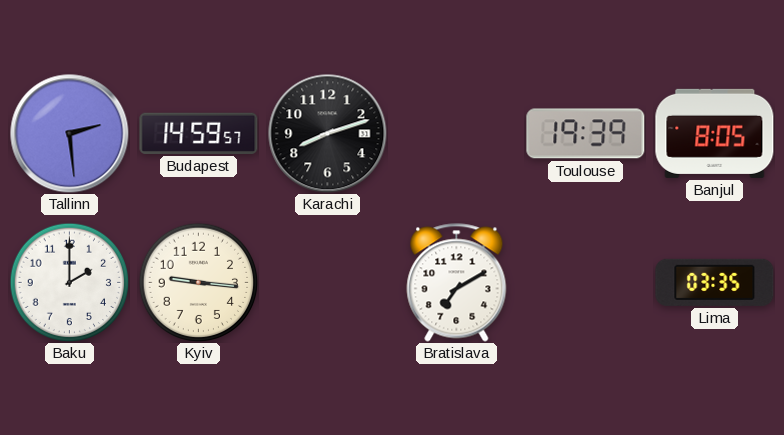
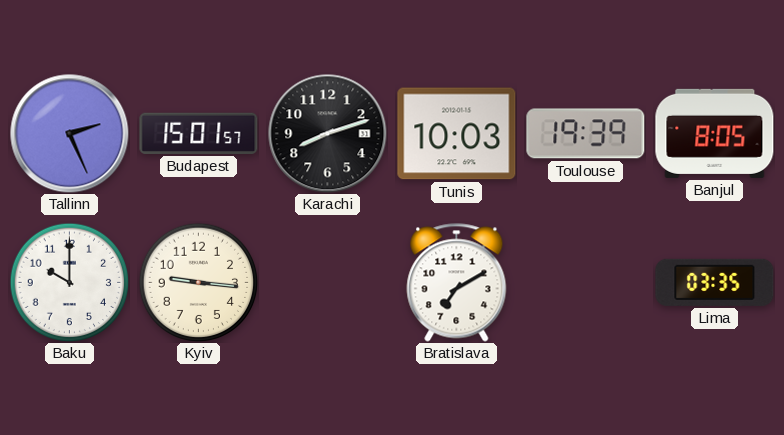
Tallinn: 2:29 -> 2:26 (70, 134)
Budapest: 14:59 -> 15:01 (199, 133)
Tunis: none -> 10:03 (457, 134)
Baku: 2:00 -> 10:00 (69, 282)
